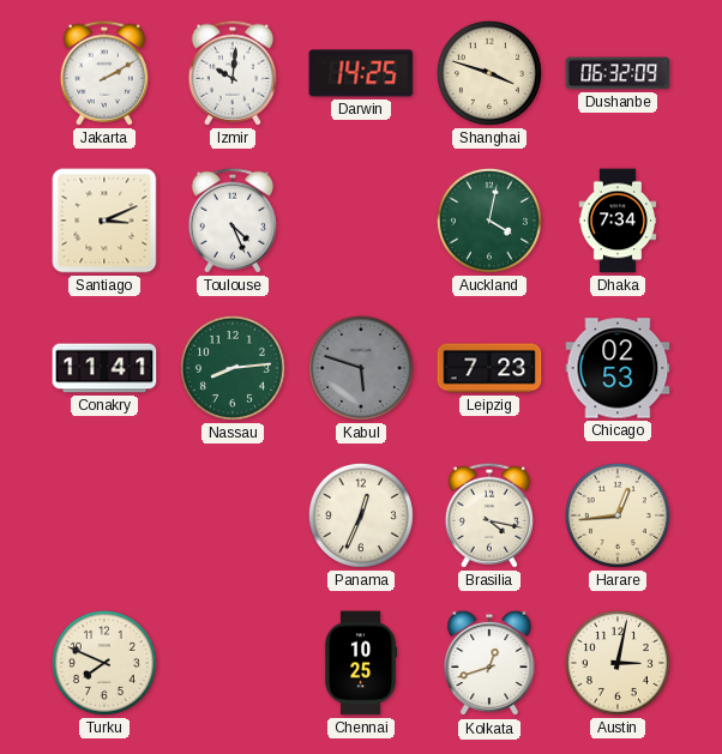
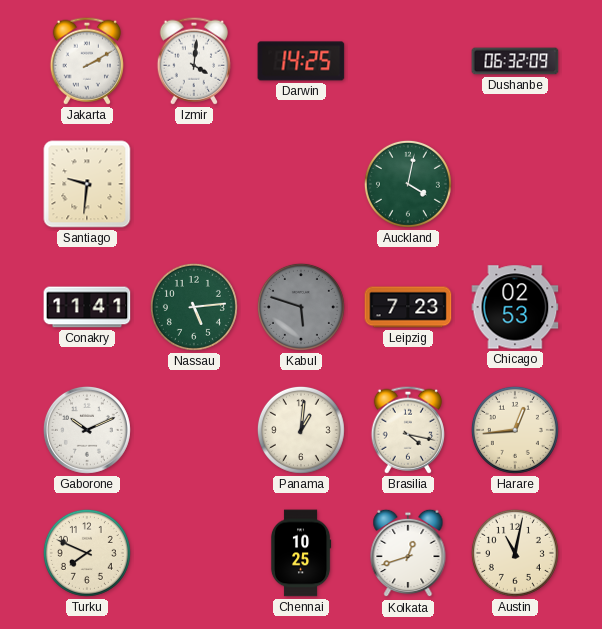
Izmir: 10:01 -> 4:01 (194, 61)
Shanghai: 3:48 -> none (489, 73)
Santiago: 3:11 -> 9:31 (87, 184)
Toulouse: 4:26 -> none (233, 221)
Dhaka: 7:34 -> none (618, 221)
Nassau: 8:14 -> 5:14 (194, 307)
Gaborone: none -> 10:11 (87, 430)
Panama: 12:34 -> 1:01 (301, 430)
Austin: 3:02 -> 11:02 (515, 553)
